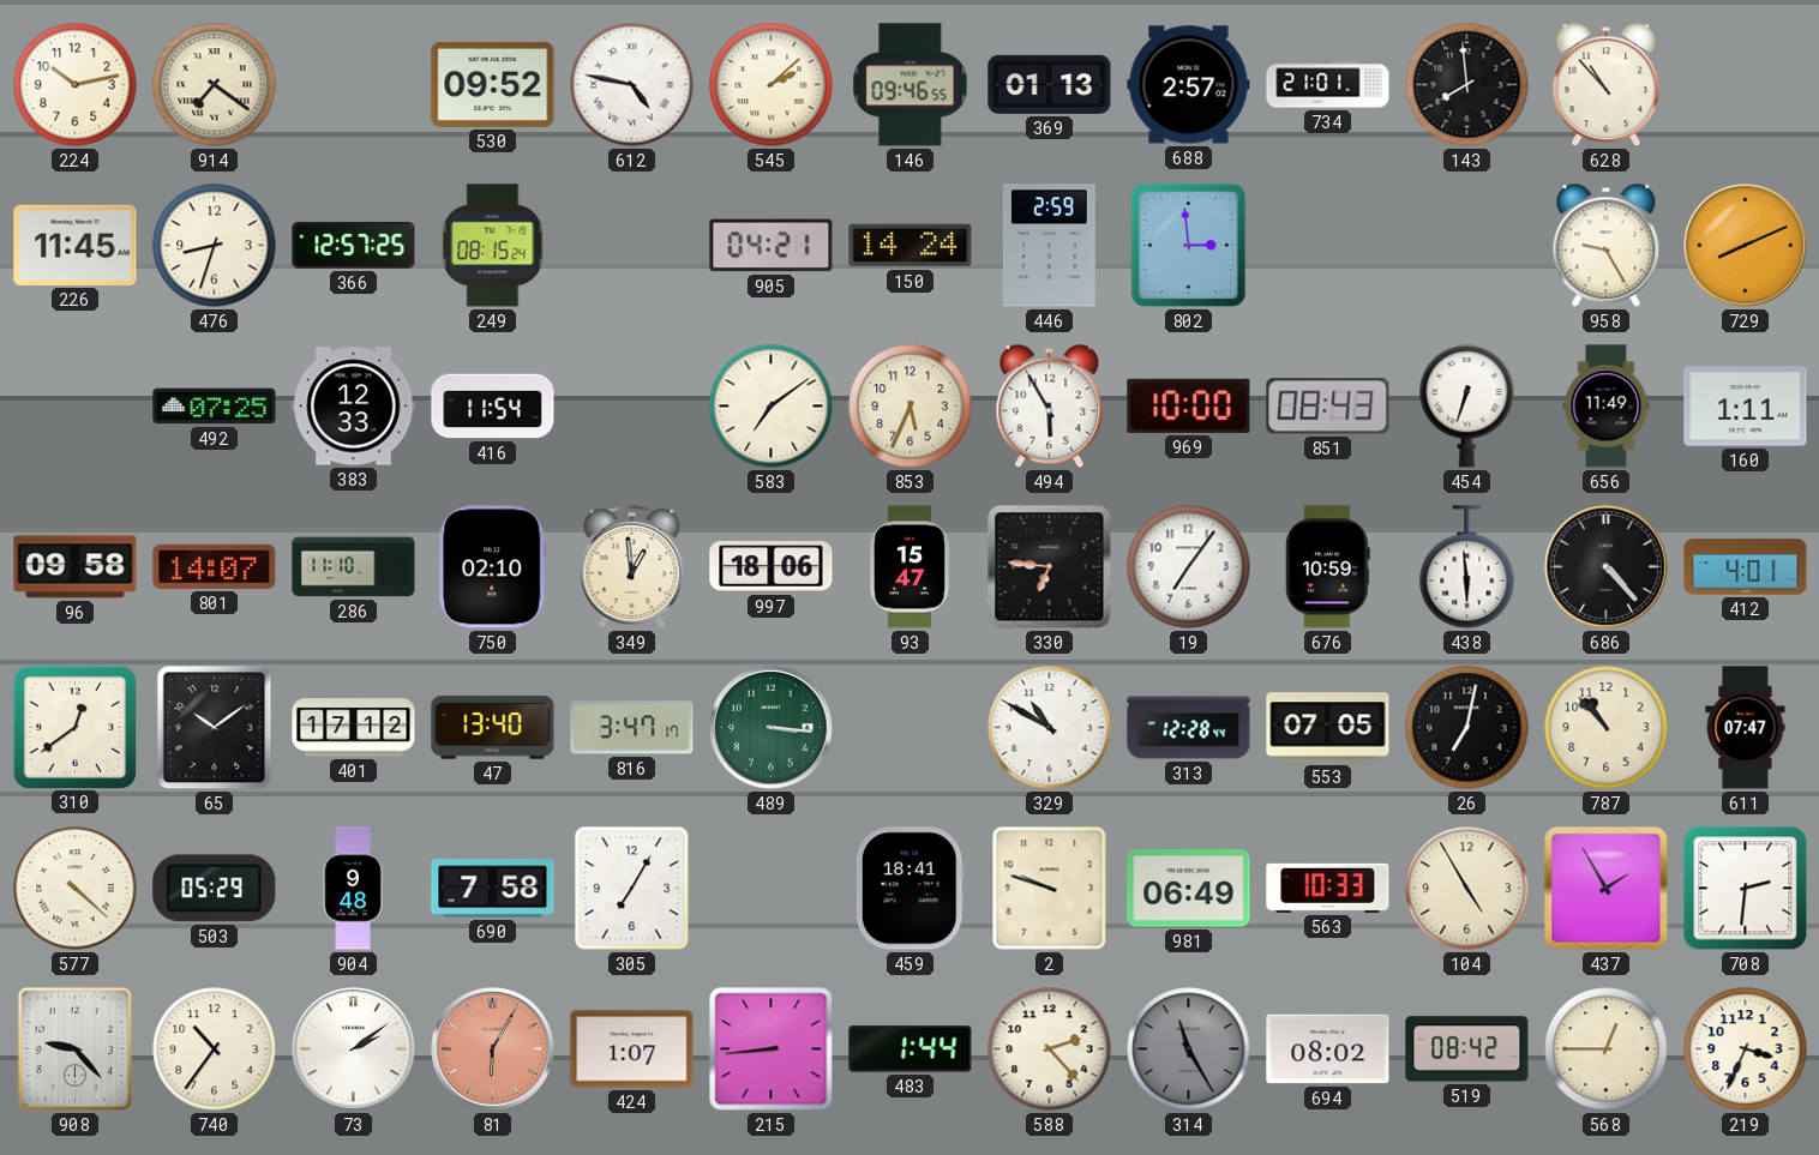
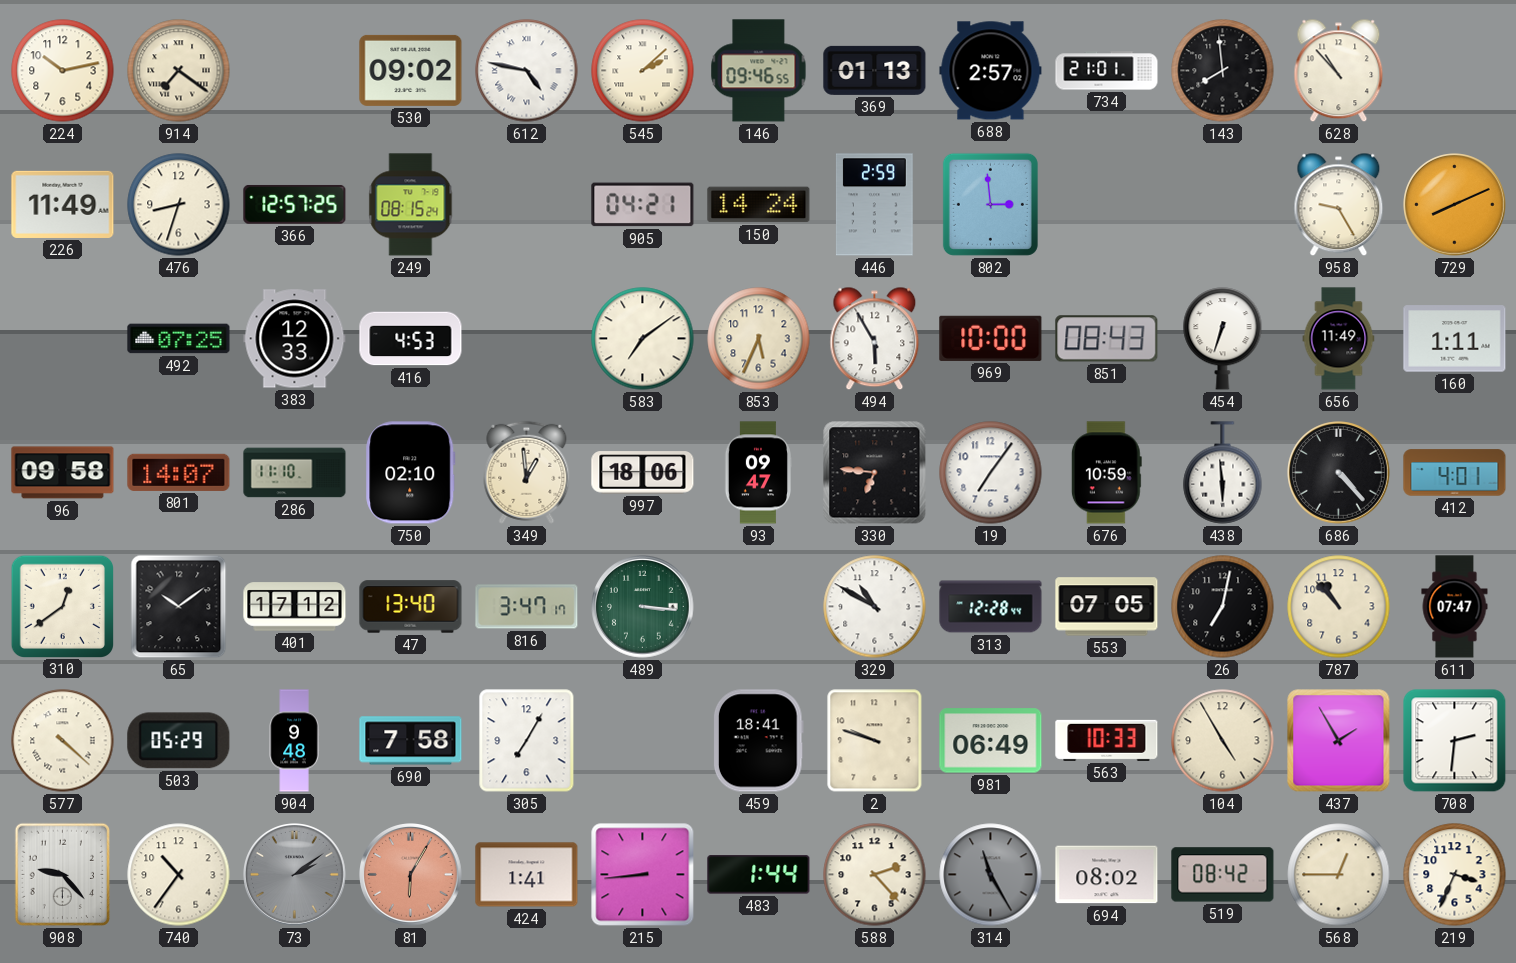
530: 09:52 -> 09:02 (411, 70)
226: 11:45 -> 11:49 (63, 204)
416: 11:54 -> 4:53 (411, 339)
93: 15:47 -> 09:47 (757, 473)
73 dial: white -> grey (295, 875)
424: 1:07 -> 1:41 (527, 875)
